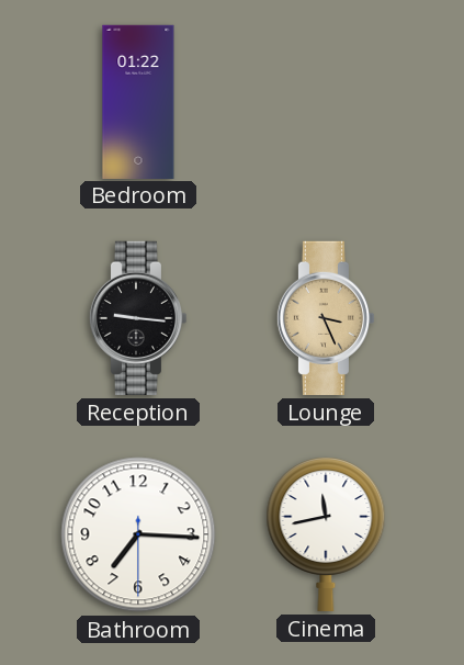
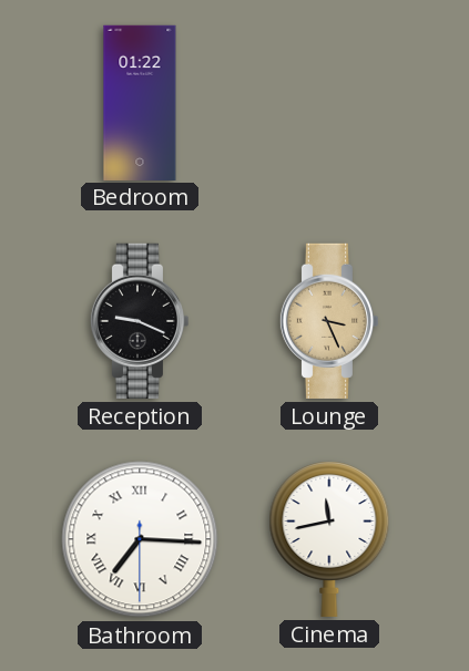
Reception: 9:16 -> 9:19 (139, 321)
Bathroom numerals: Arabic -> Roman (140, 539)
